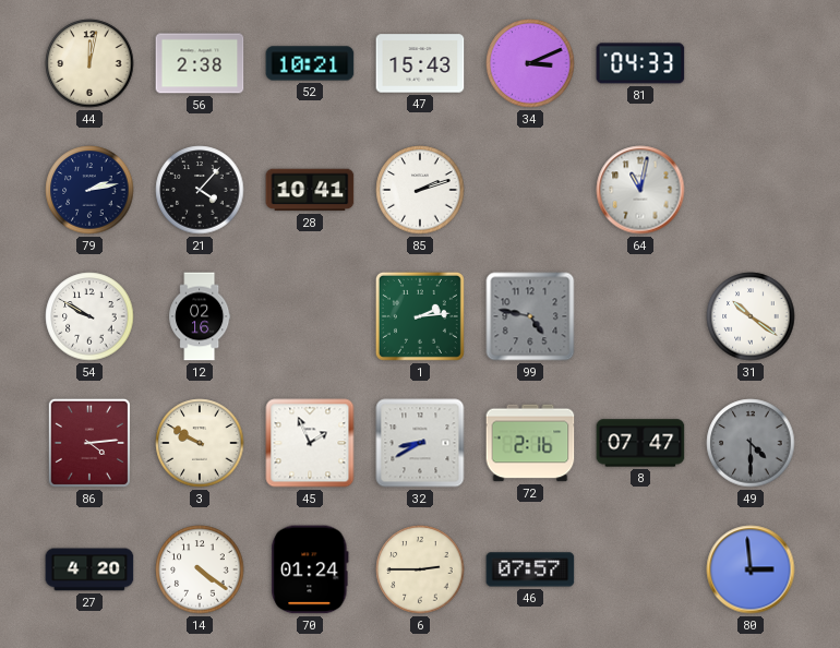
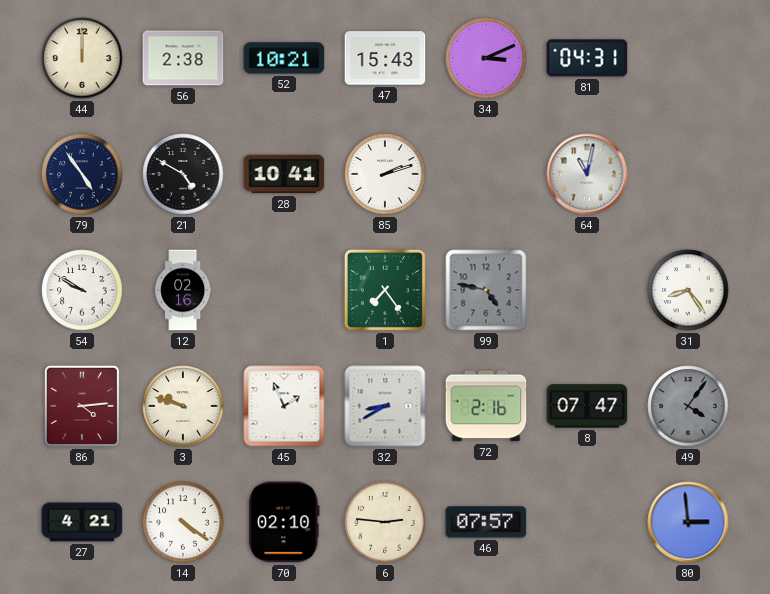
44: 12:02 -> 12:00 (82, 58)
81: 04:33 -> 04:31 (587, 58)
79: 2:13 -> 4:54 (82, 174)
21: 4:07 -> 4:50 (183, 174)
1: 2:14 -> 7:24 (385, 290)
31: 10:21 -> 8:24 (688, 290)
3: 9:50 -> 9:48 (183, 406)
49: 4:30 -> 4:06 (688, 406)
27: 4:20 -> 4:21 (82, 522)
70: 01:24 -> 02:10 (284, 522)
6: 2:45 -> 2:46 (385, 522)
